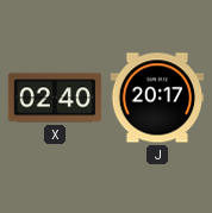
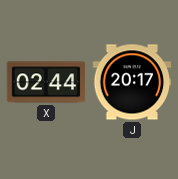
X: 02:40 -> 02:44 (46, 82)
